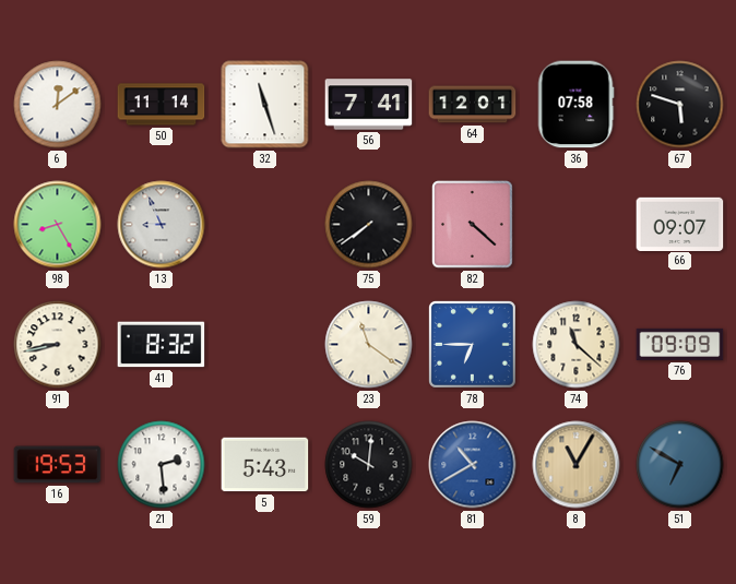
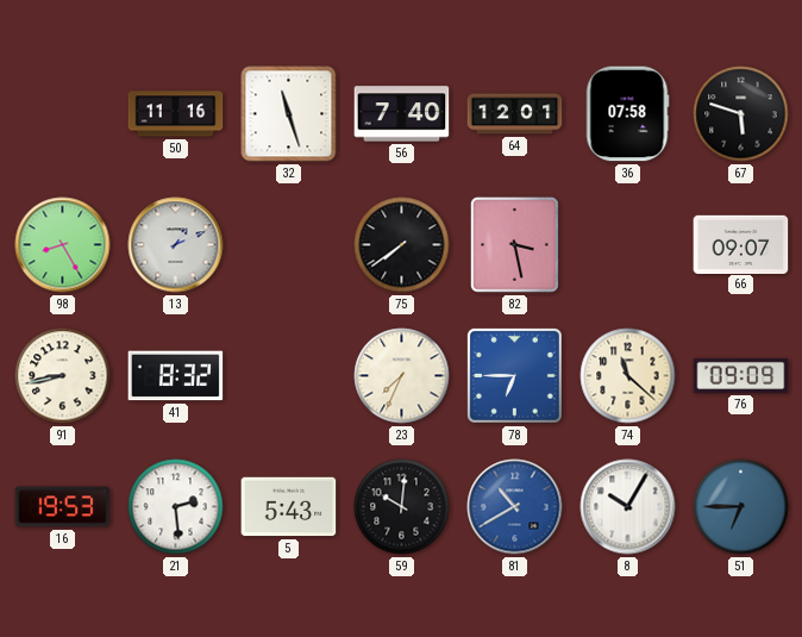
6: 12:09 -> none (58, 105)
50: 11:14 -> 11:16 (176, 114)
56: 7:41 -> 7:40 (402, 114)
13: 8:56 -> 1:11 (176, 245)
82: 4:22 -> 3:28 (515, 245)
23: 11:21 -> 7:34 (402, 376)
8: 11:05 -> 10:05 (628, 507)
8 dial: champagne -> white (628, 507)
51: 6:50 -> 6:45 (741, 507)
